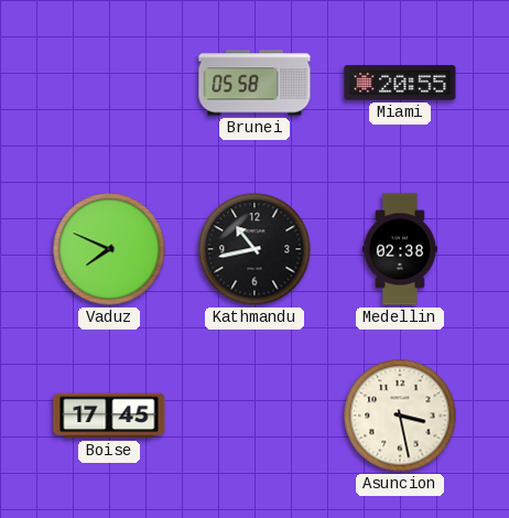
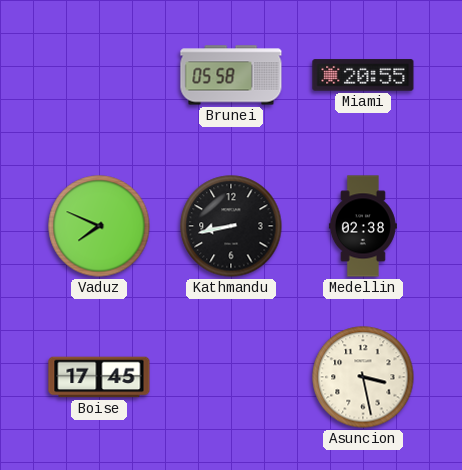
Kathmandu: 10:43 -> 8:43 (231, 226)
